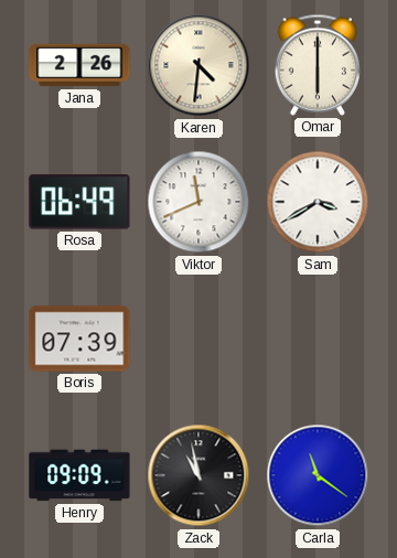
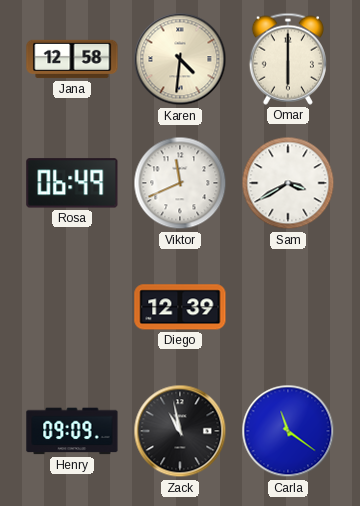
Jana: 2:26 -> 12:58 (72, 59)
Boris: 07:39 -> none (79, 339)
Diego: none -> 12:39 (180, 307)
